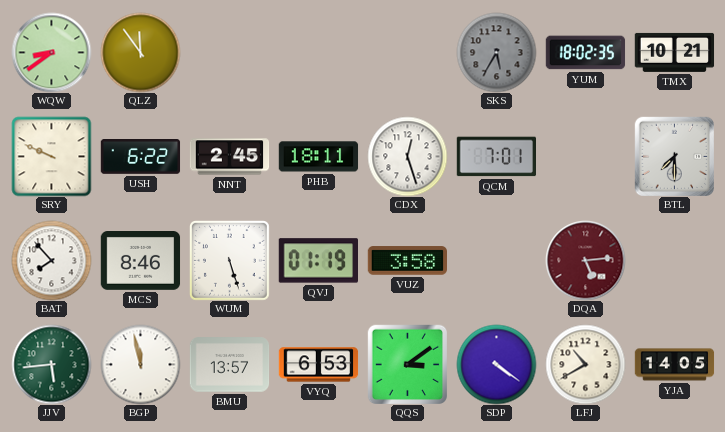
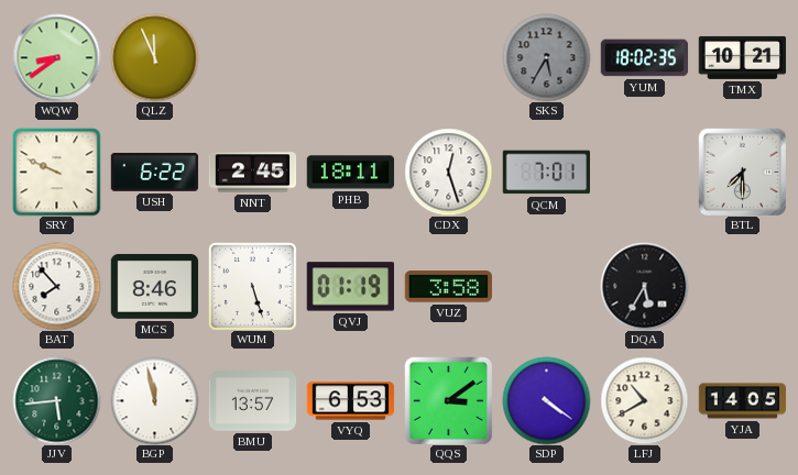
QLZ: 11:54 -> 11:56 (154, 57)
DQA: 5:14 -> 5:35 (644, 286)
DQA dial: burgundy -> black (644, 286)
